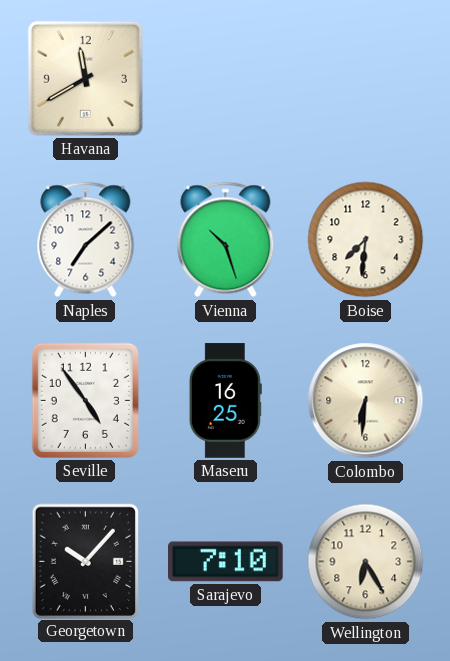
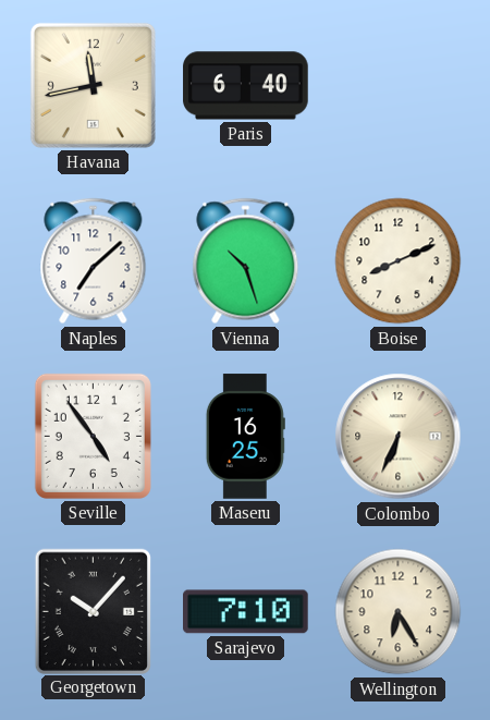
Havana: 11:40 -> 11:43 (93, 85)
Paris: none -> 6:40 (246, 86)
Boise: 7:31 -> 8:11 (399, 261)
Colombo: 6:31 -> 6:34 (399, 437)
